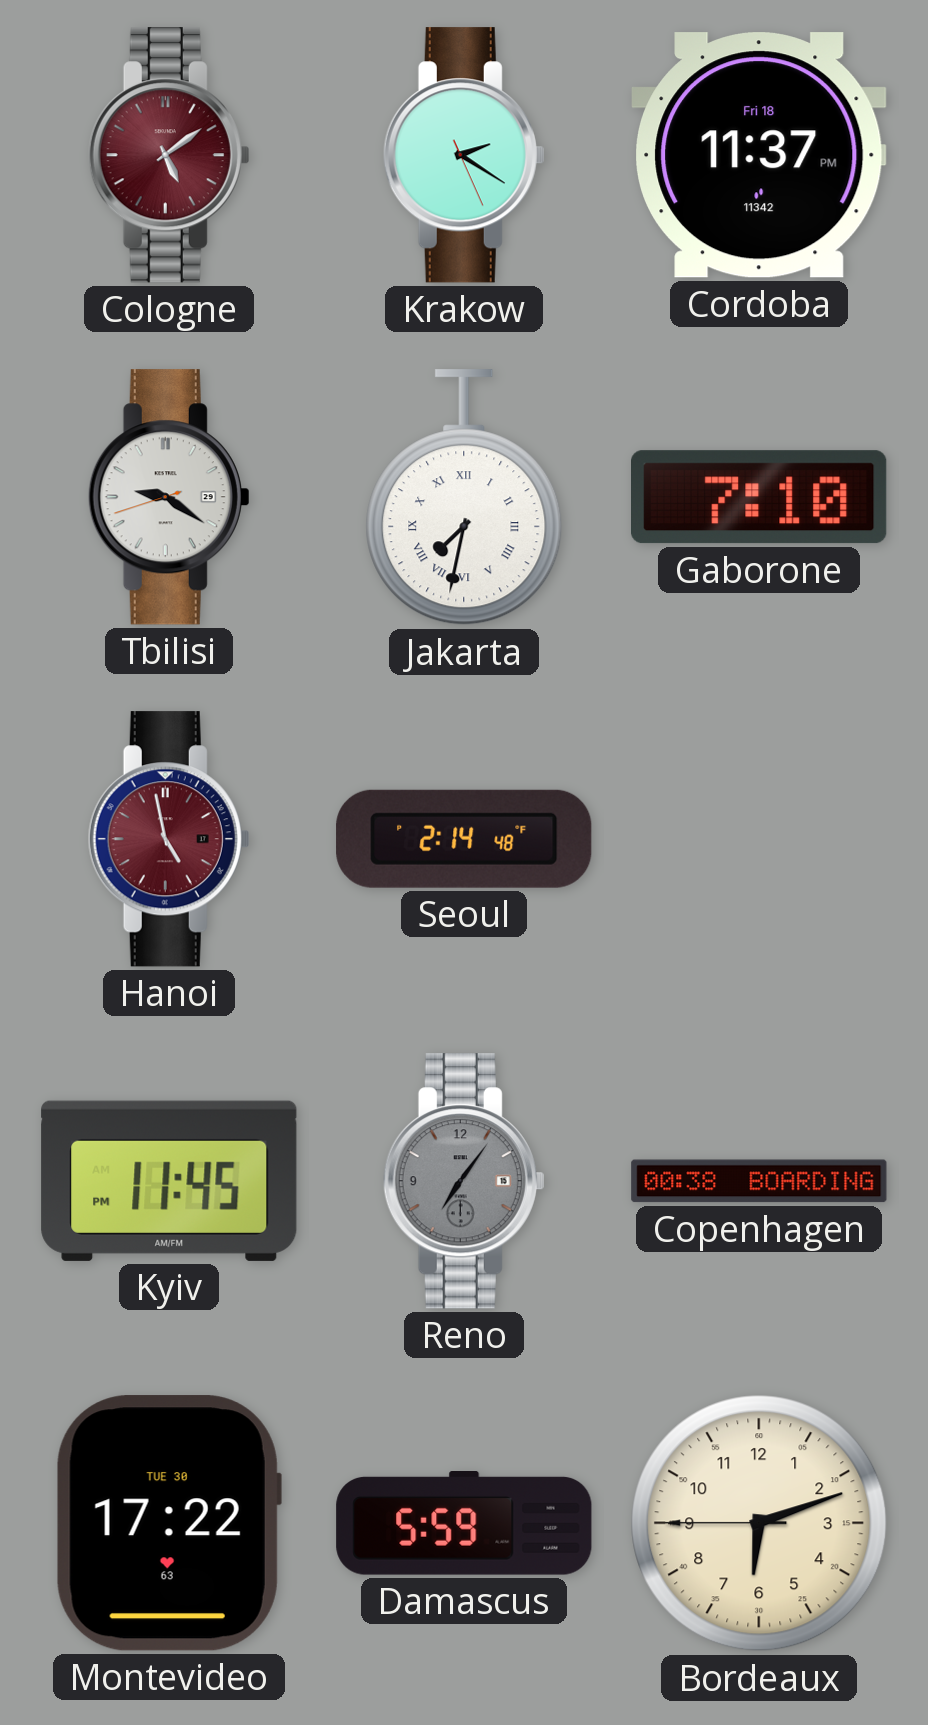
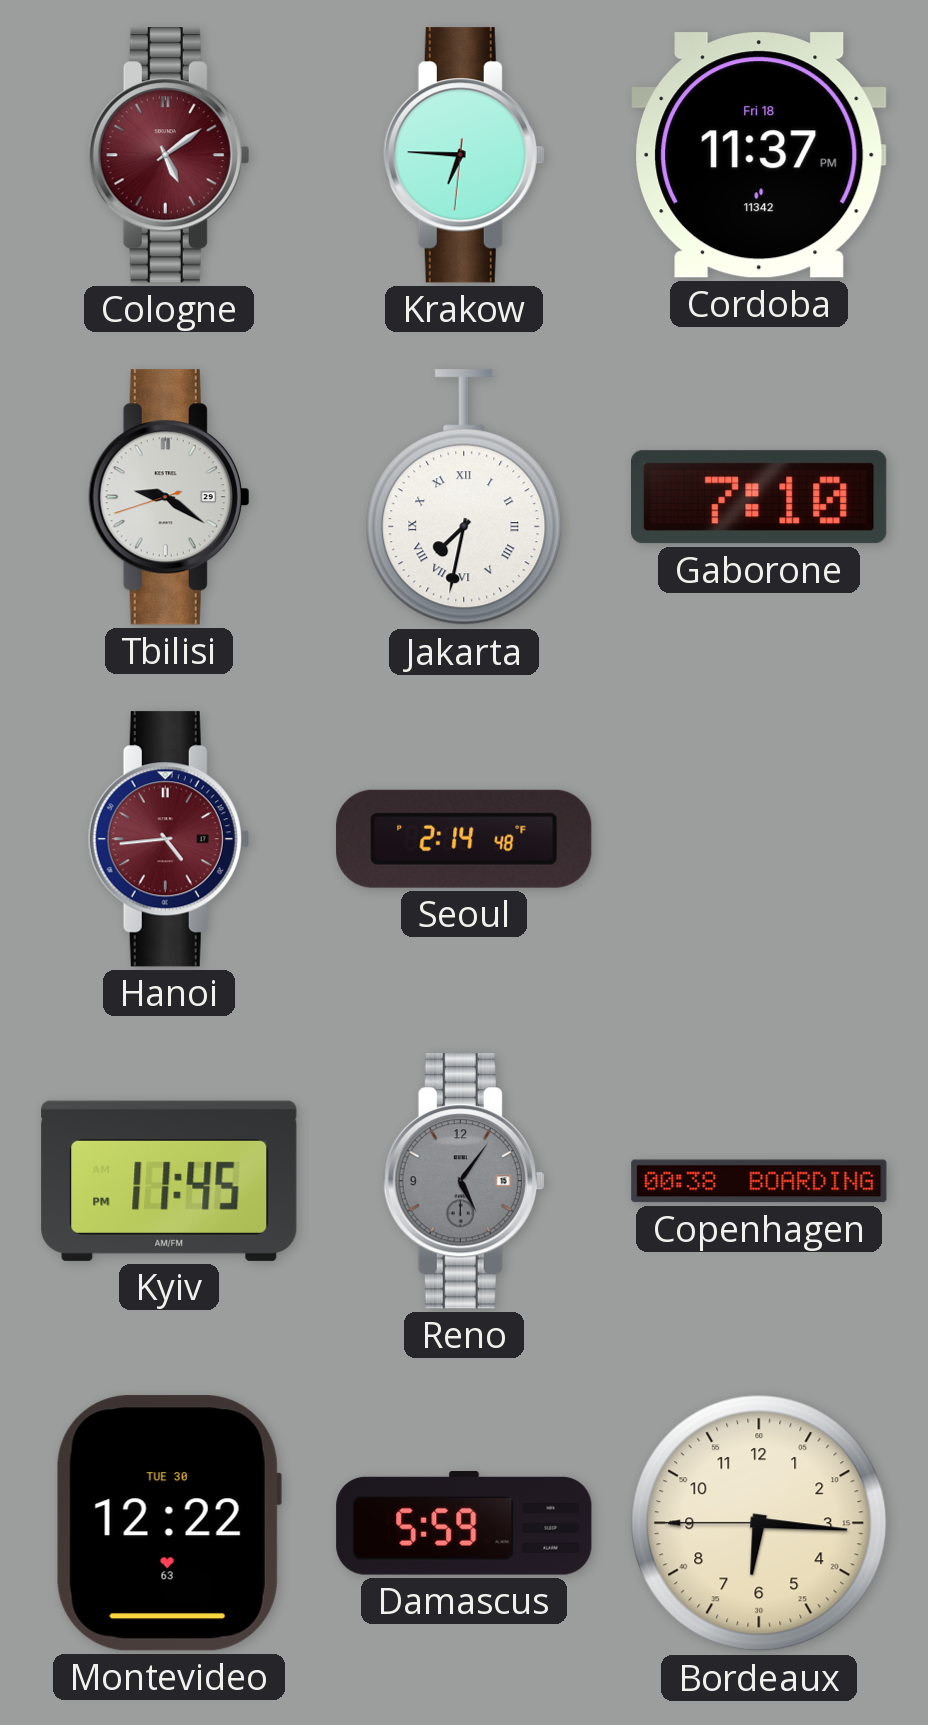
Krakow: 2:20 -> 6:45 (464, 155)
Hanoi: 4:58 -> 4:44 (169, 839)
Reno: 7:06 -> 5:06 (464, 1181)
Montevideo: 17:22 -> 12:22 (169, 1523)
Bordeaux: 6:11 -> 6:15 (759, 1523)
